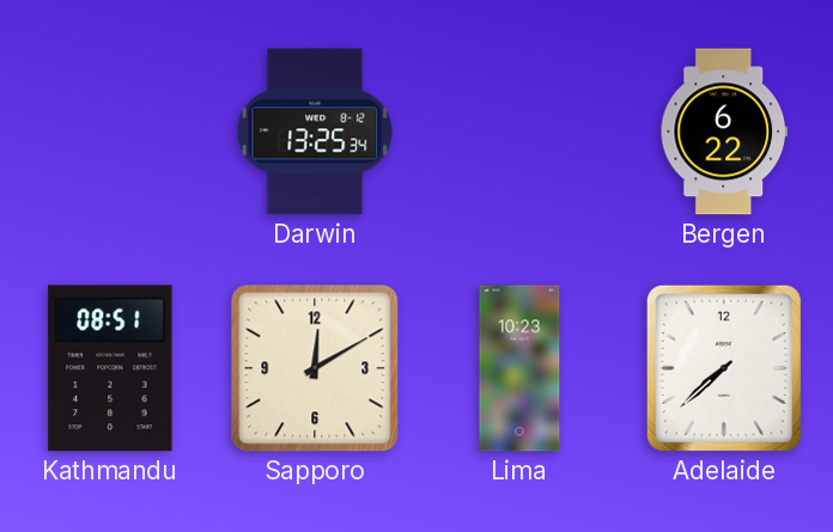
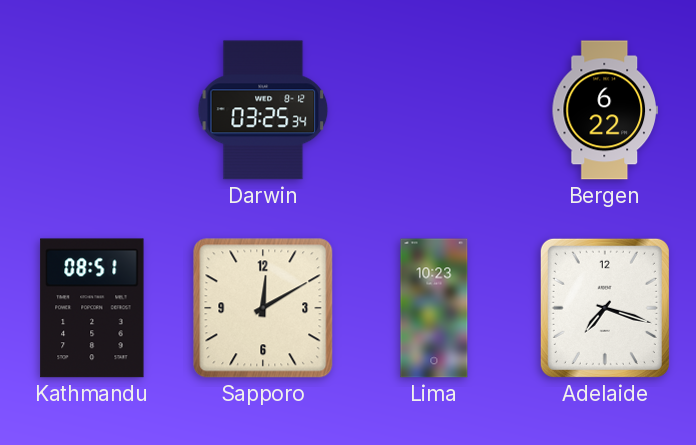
Darwin: 13:25 -> 03:25 (263, 110)
Adelaide: 7:38 -> 7:18 (605, 308)
